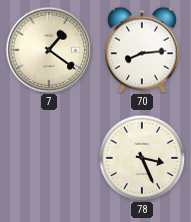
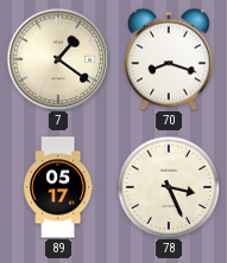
70: 8:14 -> 8:18 (169, 59)
89: none -> 05:17 (59, 187)
